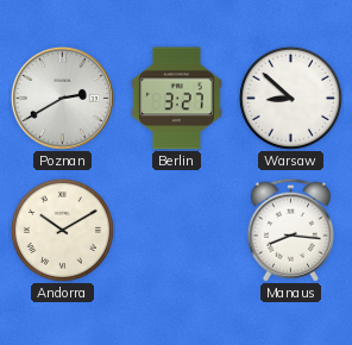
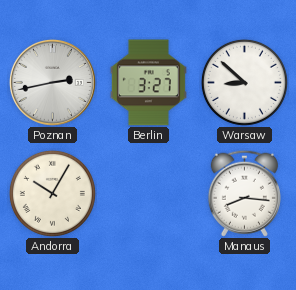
Poznan: 2:40 -> 2:43 (52, 82)
Andorra: 10:10 -> 10:05 (52, 193)
